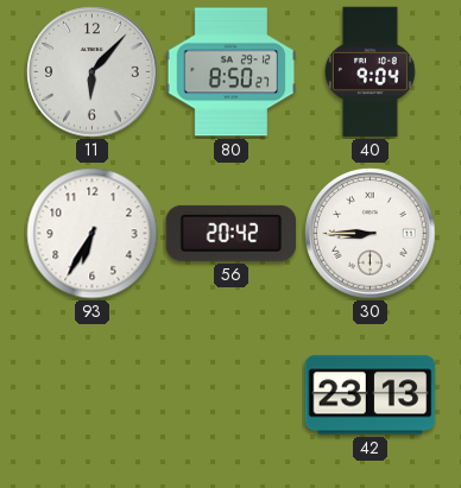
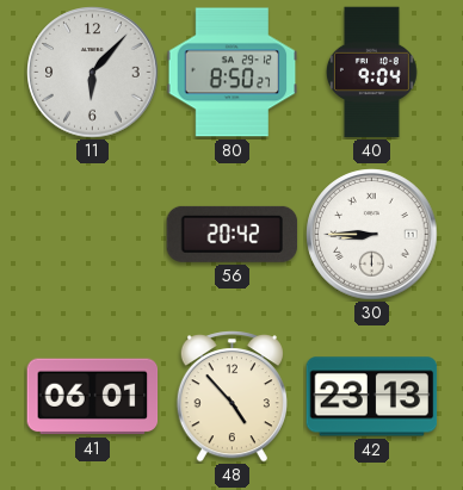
93: 6:35 -> none (93, 234)
41: none -> 06:01 (93, 397)
48: none -> 4:53 (231, 397)
